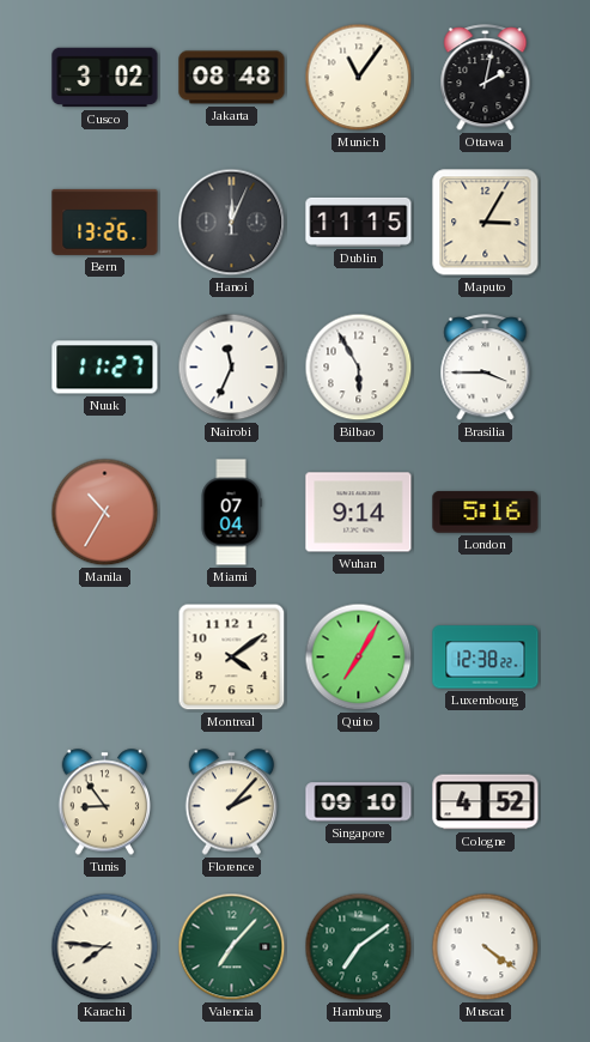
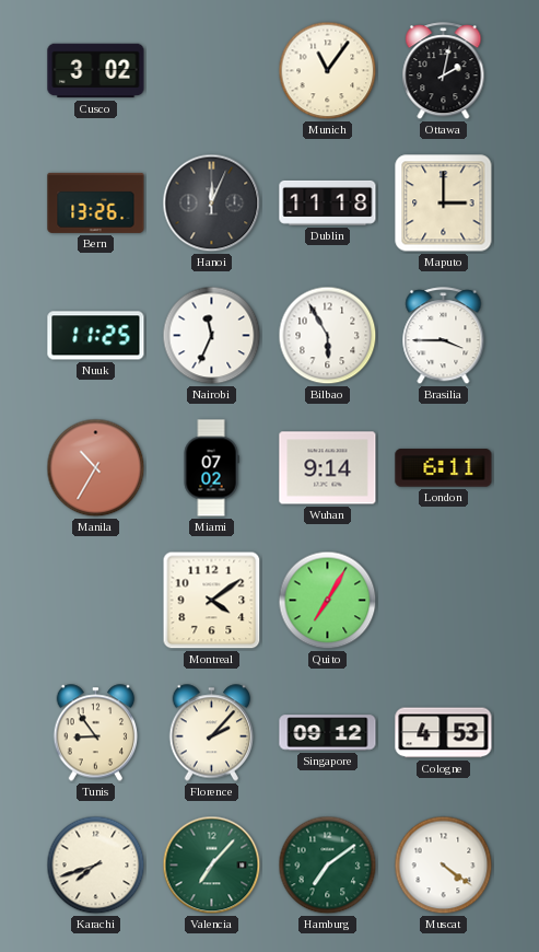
Jakarta: 08:48 -> none (232, 78)
Dublin: 11:15 -> 11:18 (328, 202)
Maputo: 3:05 -> 3:00 (444, 204)
Nuuk: 11:27 -> 11:25 (96, 336)
Miami: 07:04 -> 07:02 (211, 468)
London: 5:16 -> 6:11 (444, 468)
Luxembourg: 12:38 -> none (486, 658)
Singapore: 09:10 -> 09:12 (328, 733)
Cologne: 4:52 -> 4:53 (444, 733)
Karachi: 7:46 -> 7:42 (96, 866)
